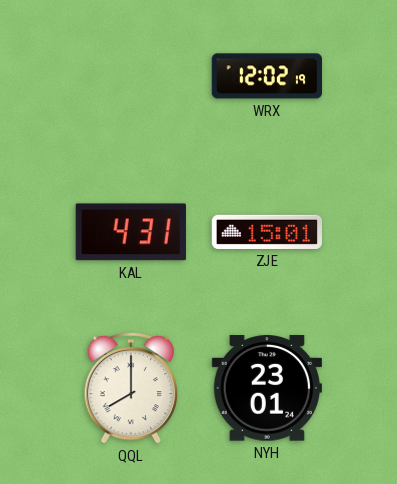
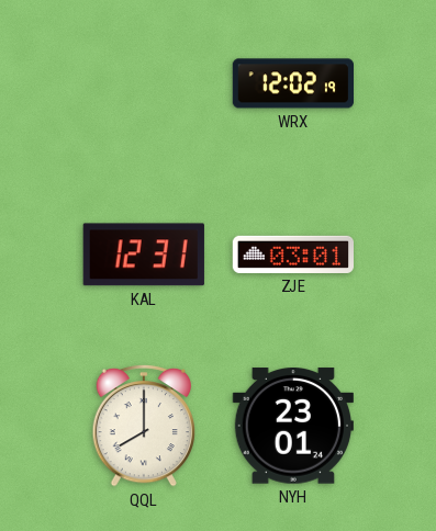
KAL: 4:31 -> 12:31 (144, 255)
ZJE: 15:01 -> 03:01 (292, 255)
